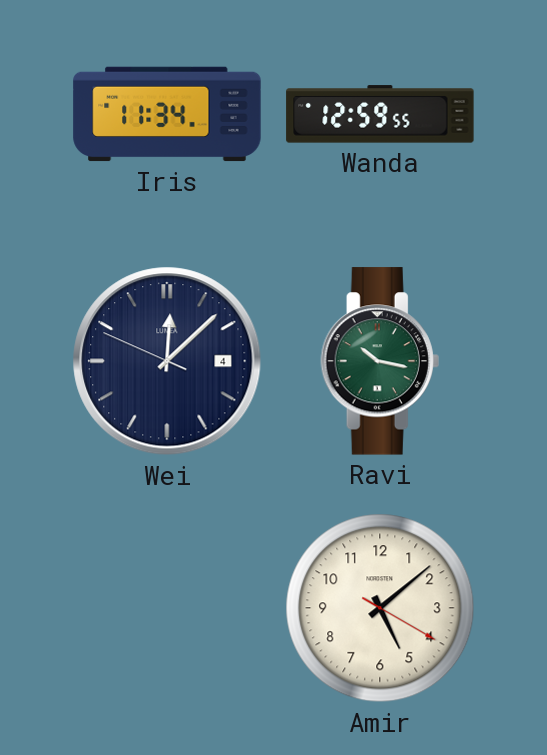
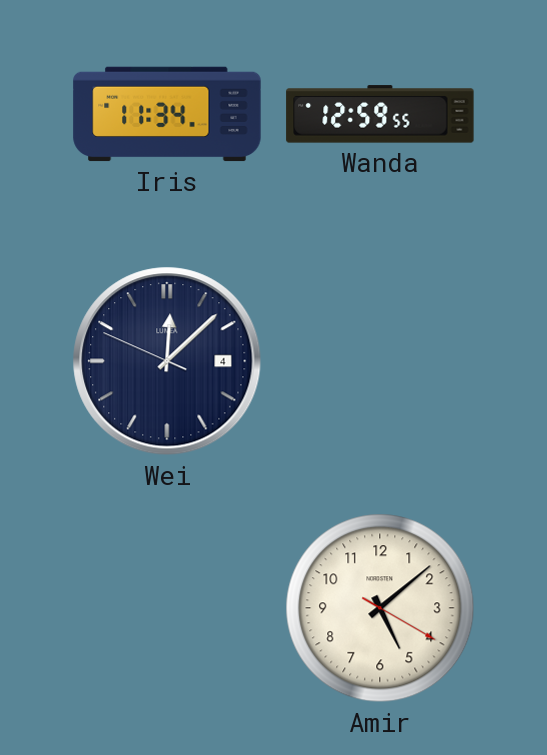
Ravi: 10:17 -> none (380, 361)
